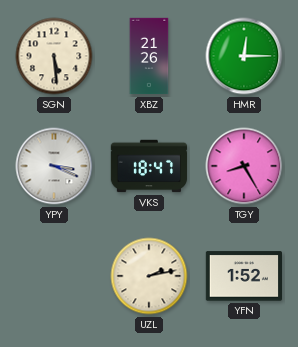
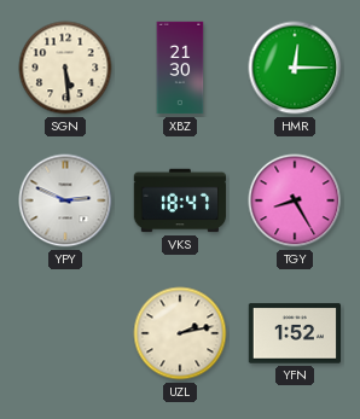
XBZ: 21:26 -> 21:30 (180, 68)
YPY: 3:19 -> 2:49 (65, 200)
